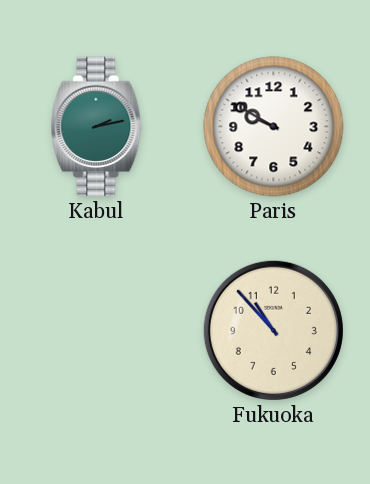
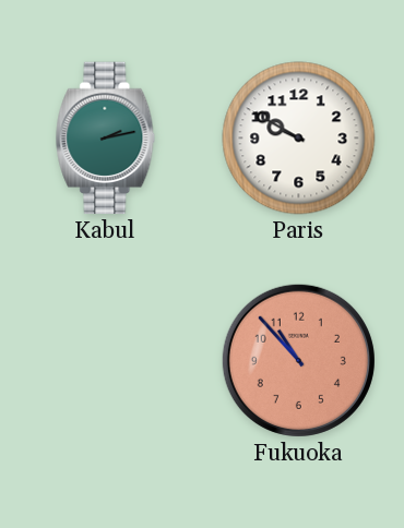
Fukuoka dial: cream -> salmon (298, 360)
